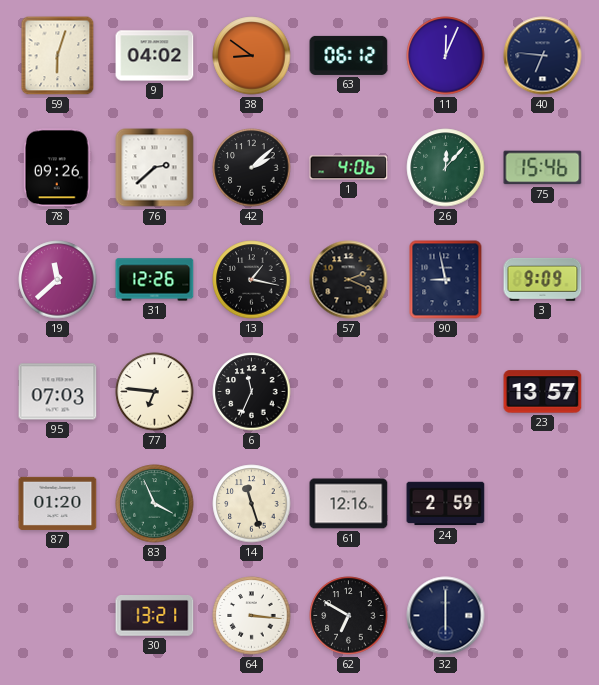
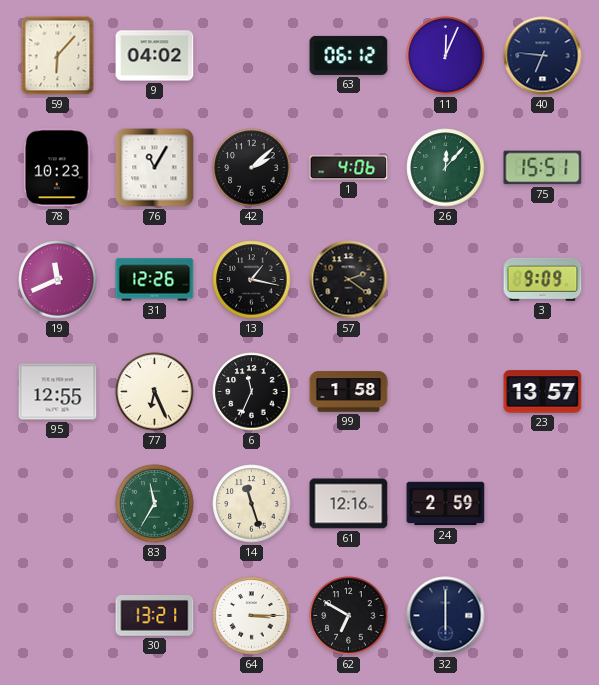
59: 6:03 -> 6:07 (58, 56)
38: 8:51 -> none (252, 56)
78: 09:26 -> 10:23 (57, 168)
76: 2:38 -> 11:05 (155, 168)
75: 15:46 -> 15:51 (543, 168)
19: 11:38 -> 11:41 (58, 280)
57: 2:19 -> 2:21 (349, 280)
90: 8:58 -> none (446, 280)
95: 07:03 -> 12:55 (58, 392)
77: 6:46 -> 6:26 (155, 392)
99: none -> 1:58 (349, 392)
87: 01:20 -> none (58, 503)
83: 3:56 -> 11:35 (155, 504)
64: 3:16 -> 3:15 (252, 616)
